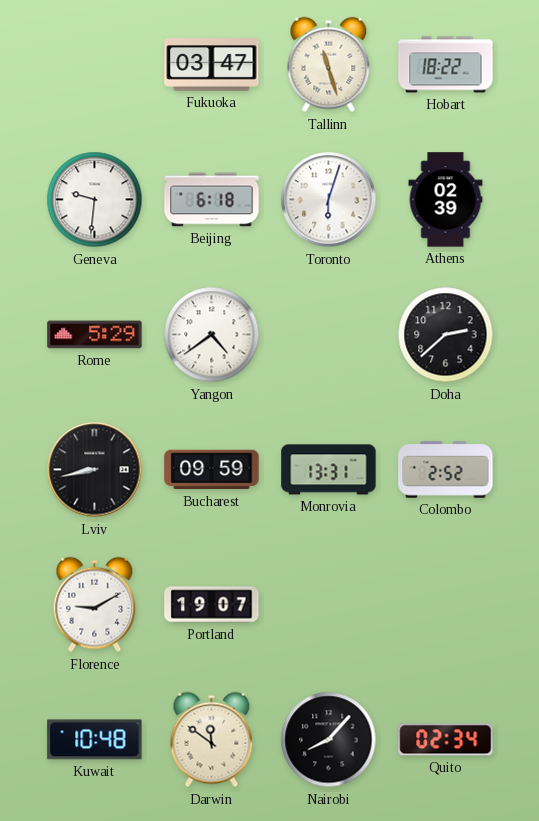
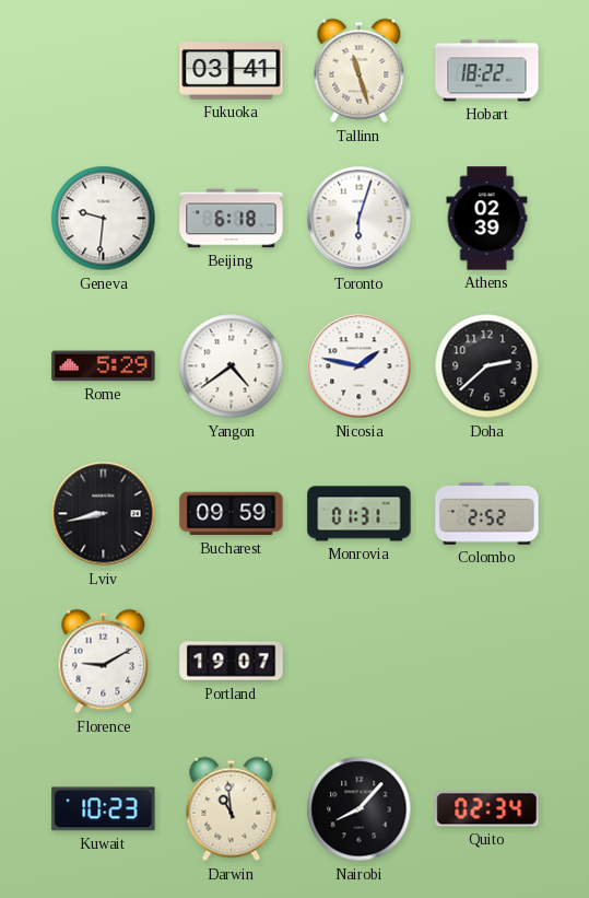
Fukuoka: 03:47 -> 03:41 (232, 71)
Nicosia: none -> 1:47 (360, 366)
Monrovia: 13:31 -> 01:31 (360, 514)
Kuwait: 10:48 -> 10:23 (104, 809)
Darwin: 11:51 -> 10:59 (232, 809)
